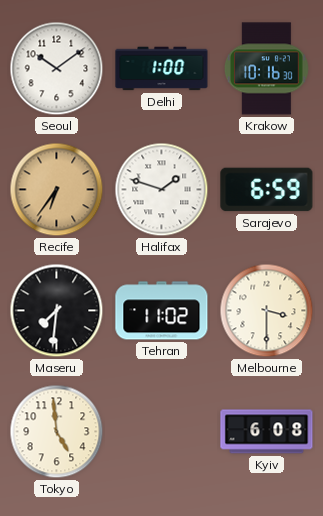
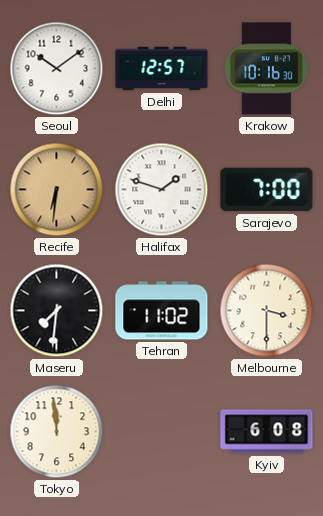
Delhi: 1:00 -> 12:57 (162, 69)
Recife: 6:36 -> 6:31 (57, 190)
Sarajevo: 6:59 -> 7:00 (267, 190)
Tokyo: 4:59 -> 11:59 (57, 432)
